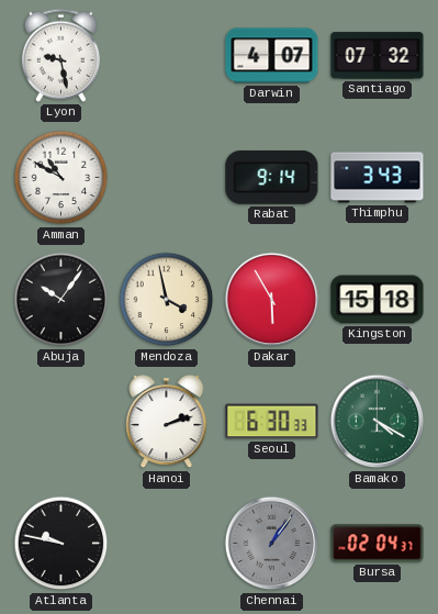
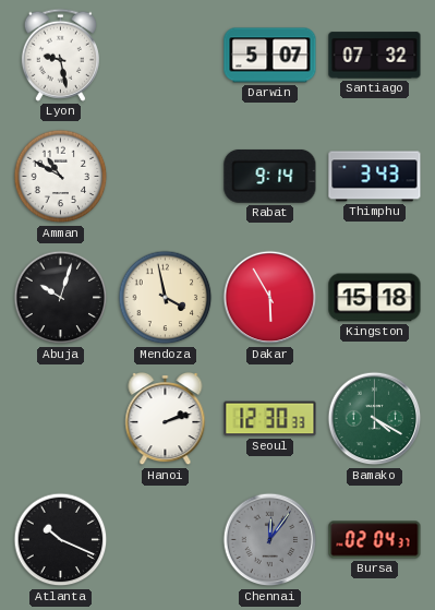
Darwin: 4:07 -> 5:07 (270, 56)
Abuja: 10:06 -> 10:03 (61, 298)
Seoul: 6:30 -> 12:30 (270, 419)
Atlanta: 9:47 -> 10:19 (61, 540)
Chennai: 1:06 -> 12:06 (270, 540)
